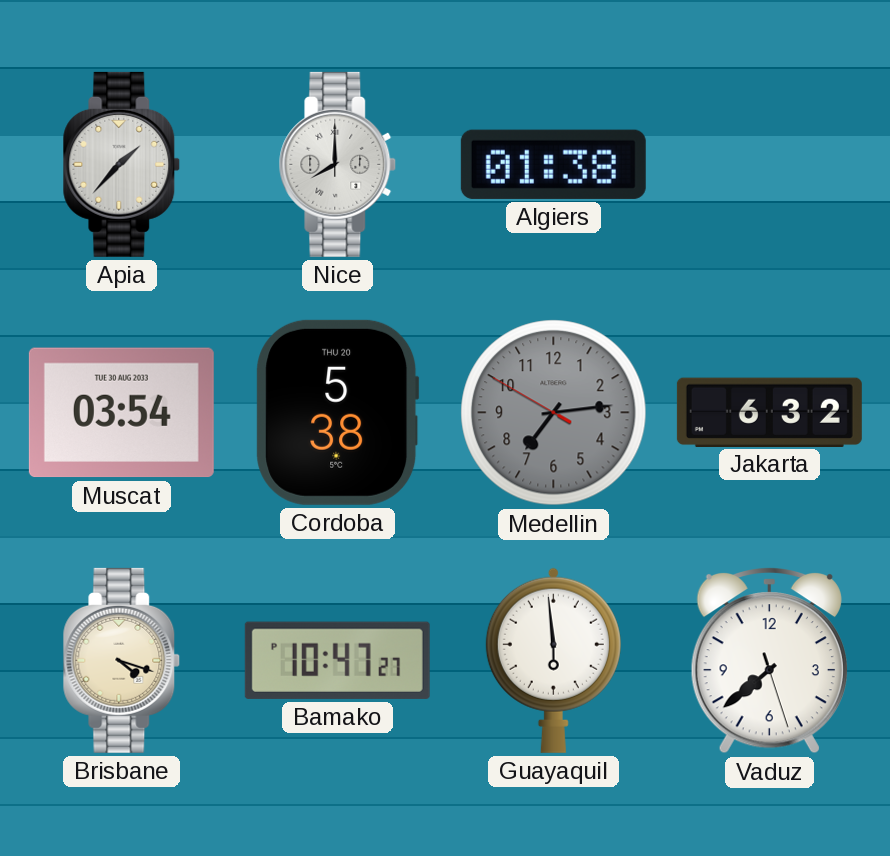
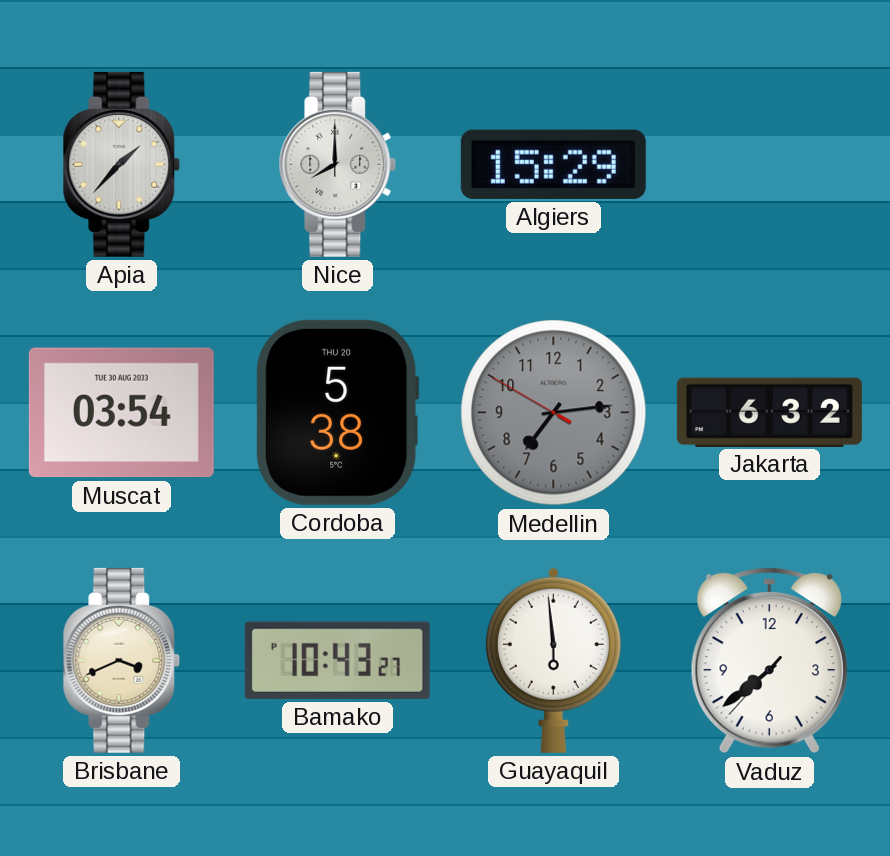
Algiers: 01:38 -> 15:29 (553, 164)
Brisbane: 4:18 -> 3:41 (122, 660)
Bamako: 10:47 -> 10:43 (337, 660)
Vaduz: 7:38:27 -> 7:38:37 (769, 660)
